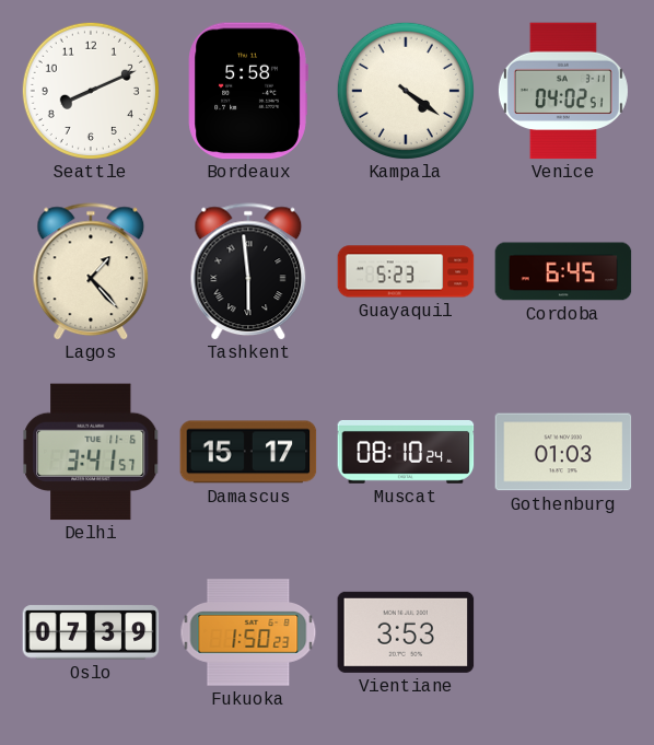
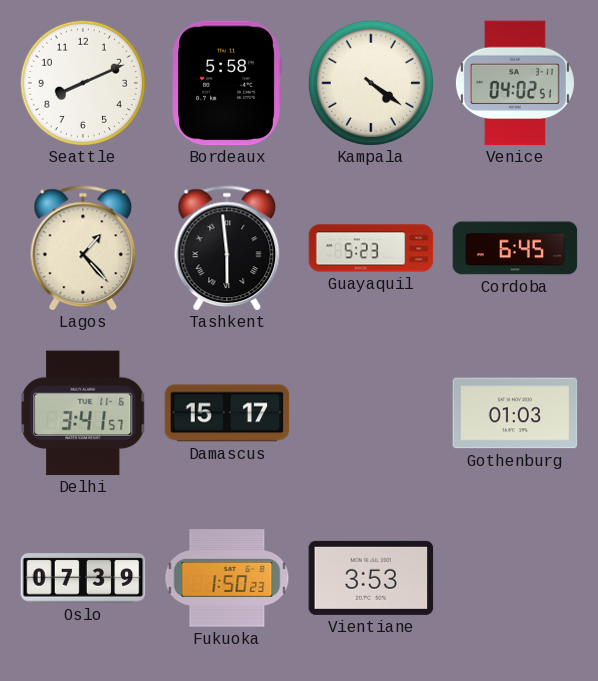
Muscat: 08:10 -> none (406, 452)
